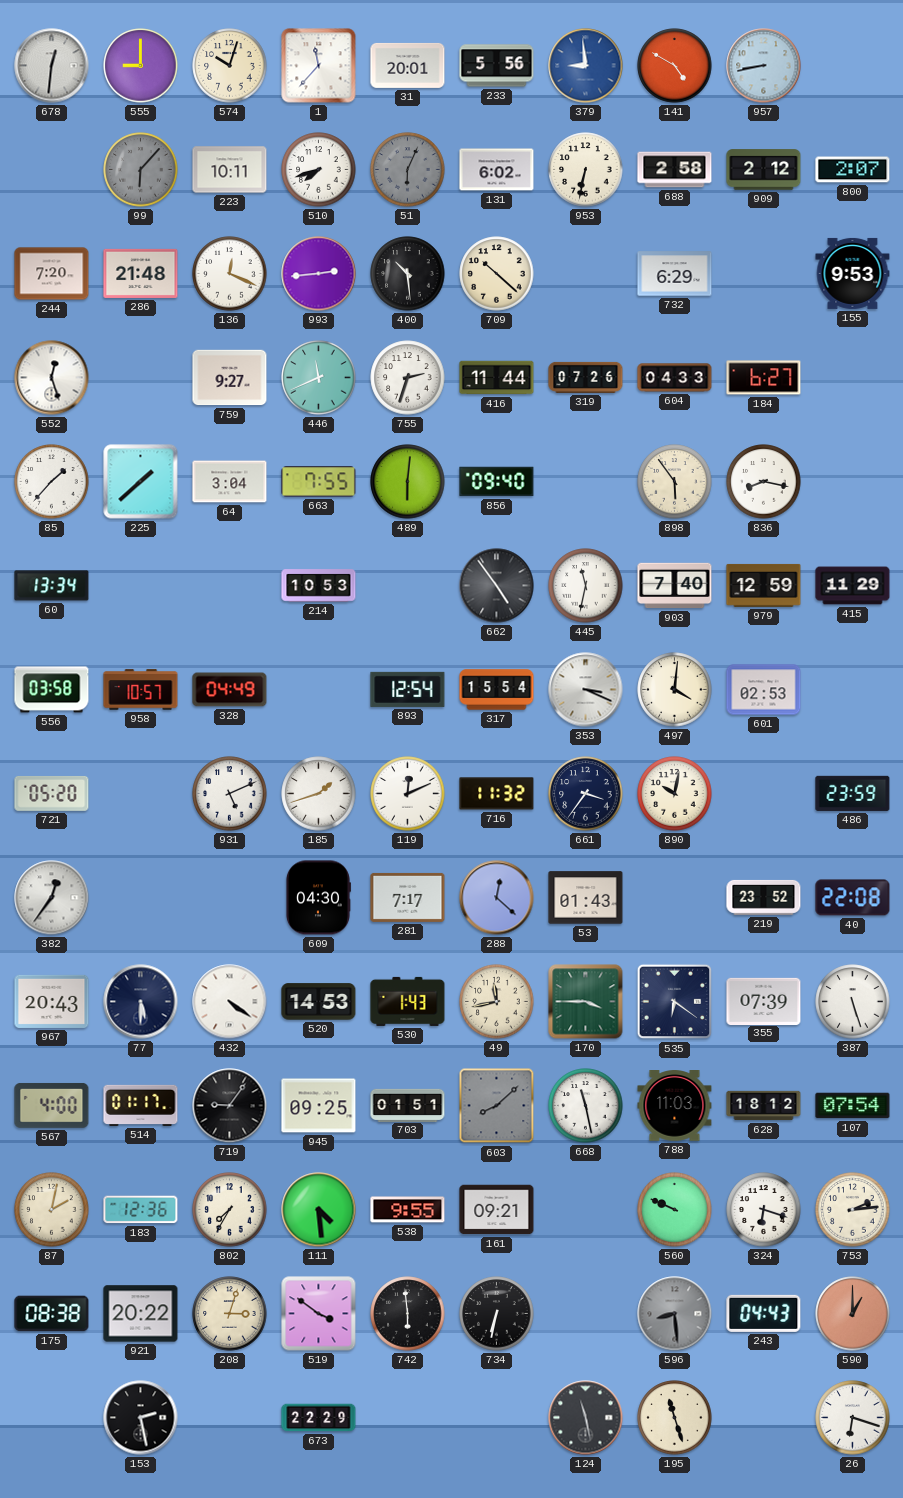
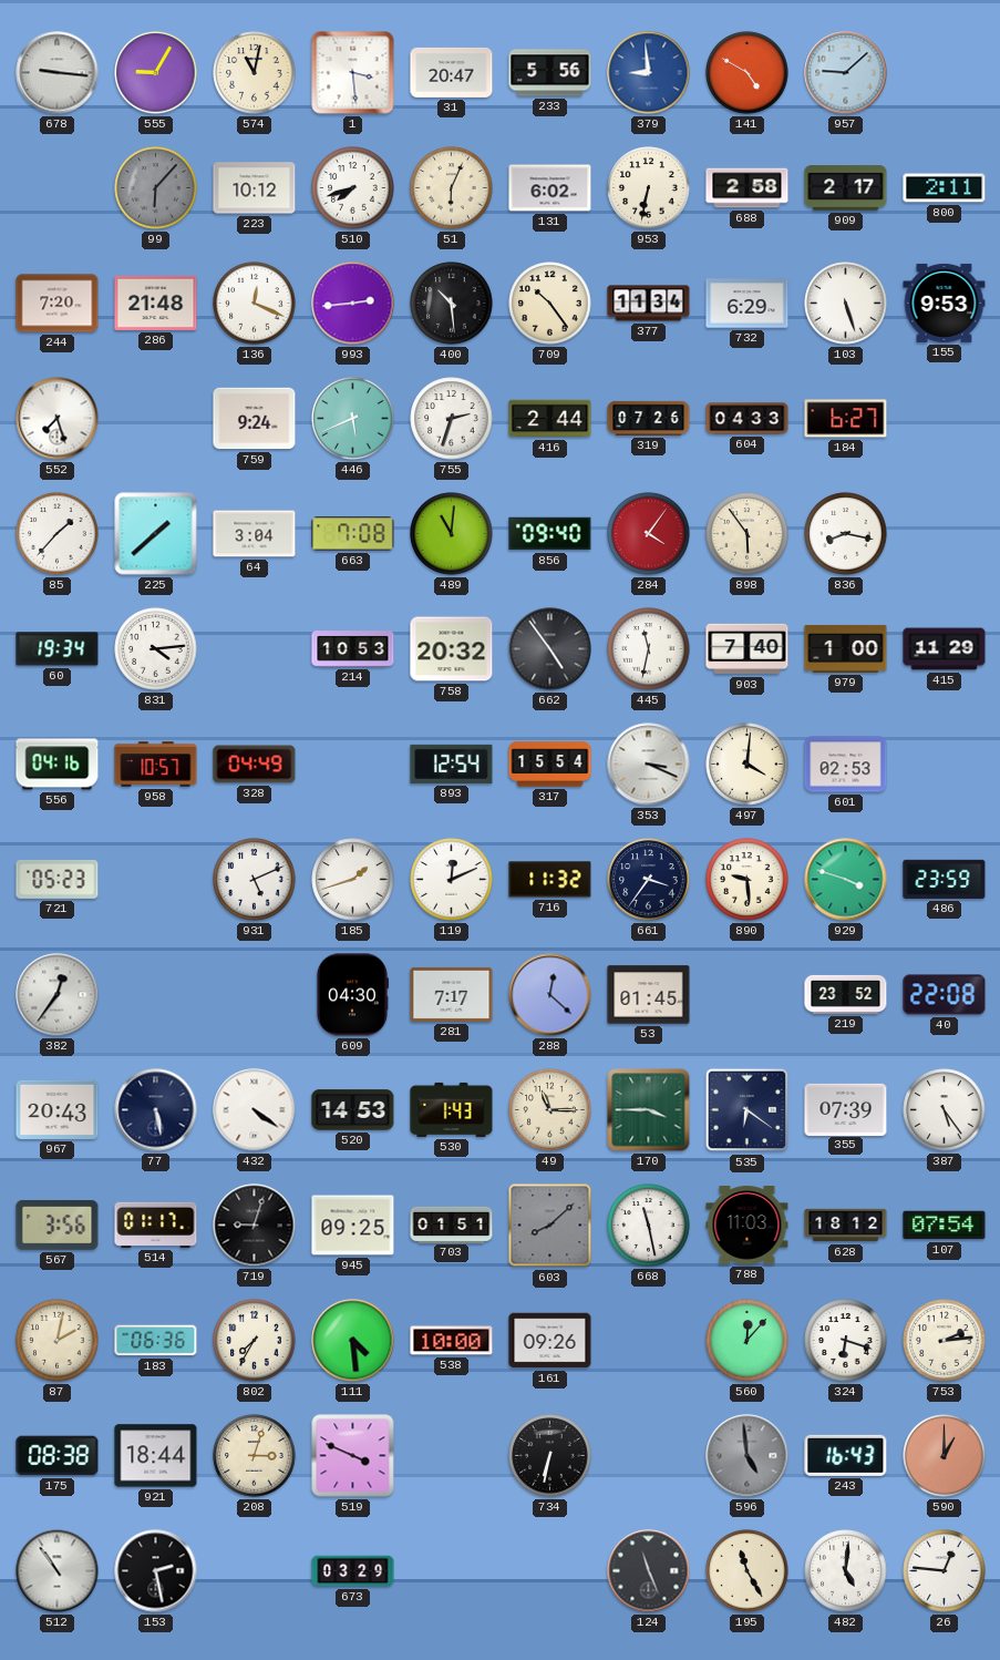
678: 12:31 -> 9:16 (58, 73)
555: 9:00 -> 9:05 (156, 73)
574: 10:03 -> 11:02 (255, 73)
1: 11:37 -> 3:29 (353, 73)
31: 20:01 -> 20:47 (452, 72)
957: 8:43 -> 9:08 (846, 73)
223: 10:11 -> 10:12 (255, 188)
51 dial: grey -> cream (452, 188)
909: 2:12 -> 2:17 (846, 188)
800: 2:07 -> 2:11 (945, 188)
709: 10:22 -> 10:24 (550, 304)
377: none -> 11:34 (649, 304)
103: none -> 5:27 (846, 304)
552: 12:27 -> 7:27 (58, 419)
759: 9:27 -> 9:24 (255, 419)
446: 11:41 -> 5:41 (353, 419)
416: 11:44 -> 2:44 (550, 419)
663: 7:55 -> 7:08 (353, 534)
489: 6:01 -> 11:01 (452, 534)
284: none -> 4:06 (649, 534)
60: 13:34 -> 19:34 (58, 649)
831: none -> 4:14 (156, 649)
758: none -> 20:32 (452, 649)
979: 12:59 -> 1:00 (846, 648)
556: 03:58 -> 04:16 (58, 765)
721: 05:20 -> 05:23 (58, 879)
890: 10:02 -> 9:29 (748, 880)
929: none -> 3:48 (846, 880)
53: 01:43 -> 01:45 (649, 995)
77: 5:30 -> 5:28 (156, 1110)
49: 11:43 -> 11:15 (550, 1110)
387: 5:27 -> 5:24 (945, 1110)
567: 4:00 -> 3:56 (58, 1224)
719: 9:06 -> 9:03 (255, 1226)
183: 12:36 -> 06:36 (156, 1341)
538: 9:55 -> 10:00 (452, 1341)
161: 09:21 -> 09:26 (550, 1341)
560: 9:49 -> 12:07 (748, 1341)
921: 20:22 -> 18:44 (156, 1456)
519: 3:51 -> 3:49 (353, 1456)
742: 5:59 -> none (408, 1314)
596: 8:29 -> 4:59 (748, 1456)
243: 04:43 -> 16:43 (846, 1455)
512: none -> 10:54 (58, 1571)
673: 22:29 -> 03:29 (353, 1571)
124: 11:28 -> 11:26 (649, 1571)
195: 11:27 -> 11:25 (748, 1571)
482: none -> 5:01 (846, 1571)
26: 6:18 -> 12:46 (945, 1571)
